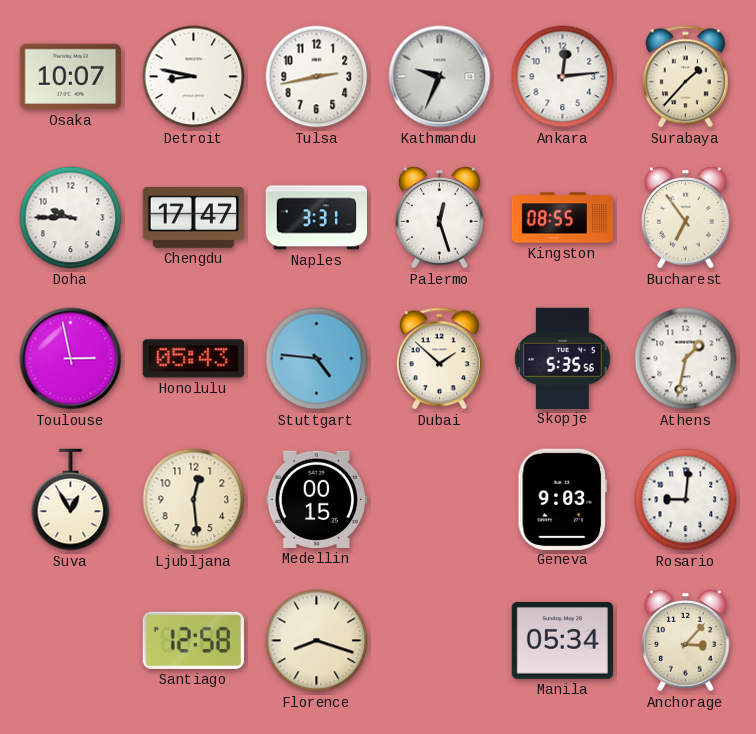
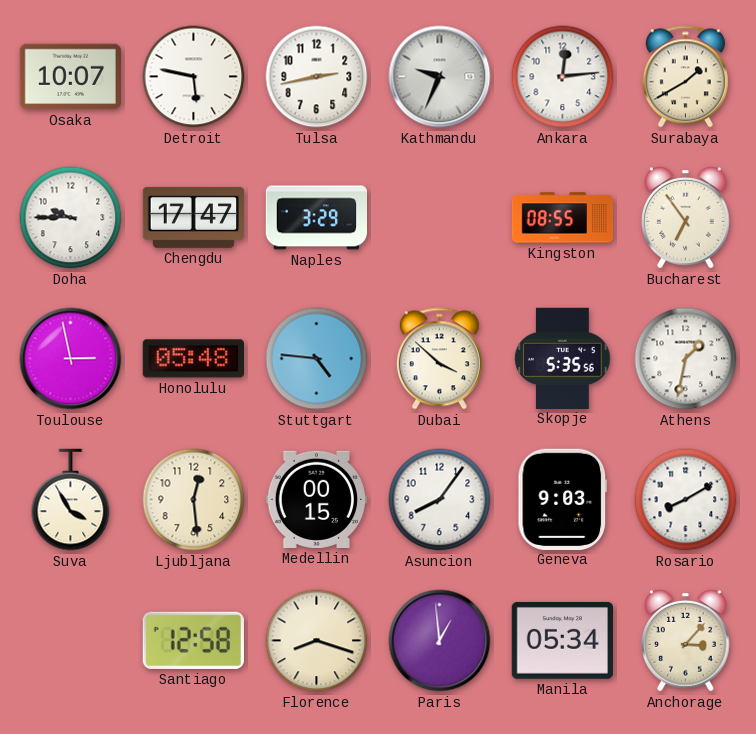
Detroit: 8:47 -> 5:47 (194, 77)
Surabaya: 1:37 -> 1:40 (685, 77)
Naples: 3:31 -> 3:29 (316, 218)
Palermo: 12:27 -> none (440, 218)
Honolulu: 05:43 -> 05:48 (193, 359)
Dubai: 1:52 -> 3:52 (439, 359)
Suva: 12:55 -> 3:55 (71, 500)
Asuncion: none -> 8:06 (440, 500)
Rosario: 9:01 -> 8:10 (686, 500)
Paris: none -> 12:59 (440, 641)
